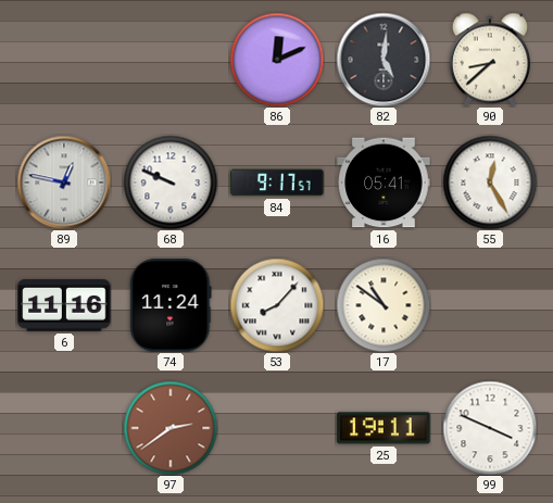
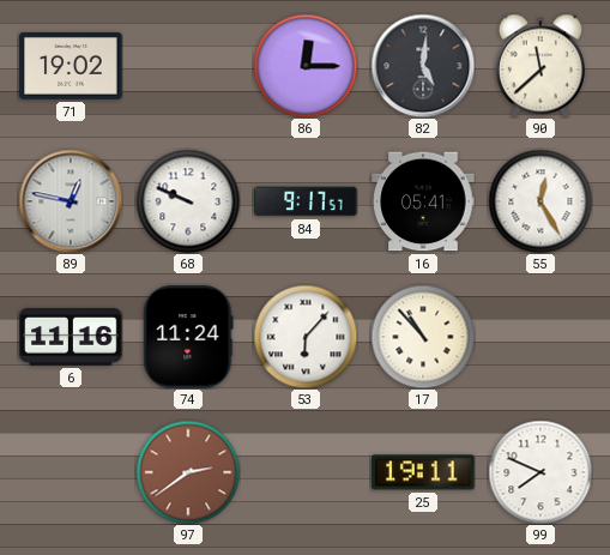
71: none -> 19:02 (71, 67)
86: 12:11 -> 12:15 (306, 66)
90: 8:38 -> 11:38 (540, 66)
53: 8:07 -> 6:07 (306, 337)
17: 10:51 -> 10:53 (423, 337)
99: 3:49 -> 7:49 (540, 472)
